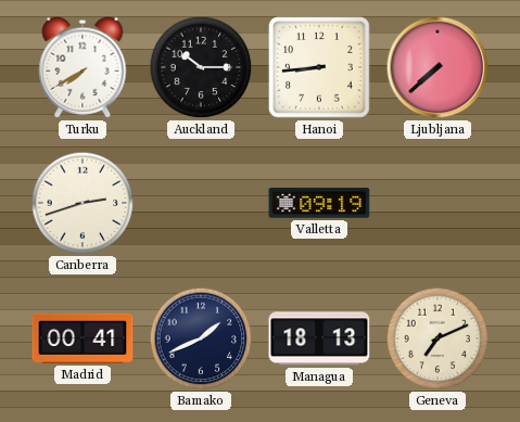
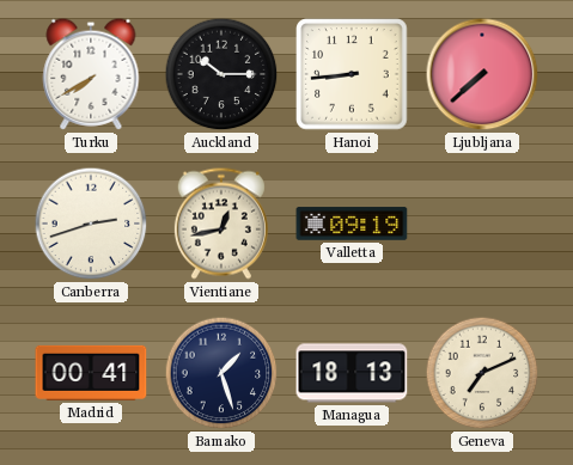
Vientiane: none -> 12:43 (221, 224)
Bamako: 1:41 -> 1:27 (221, 373)
